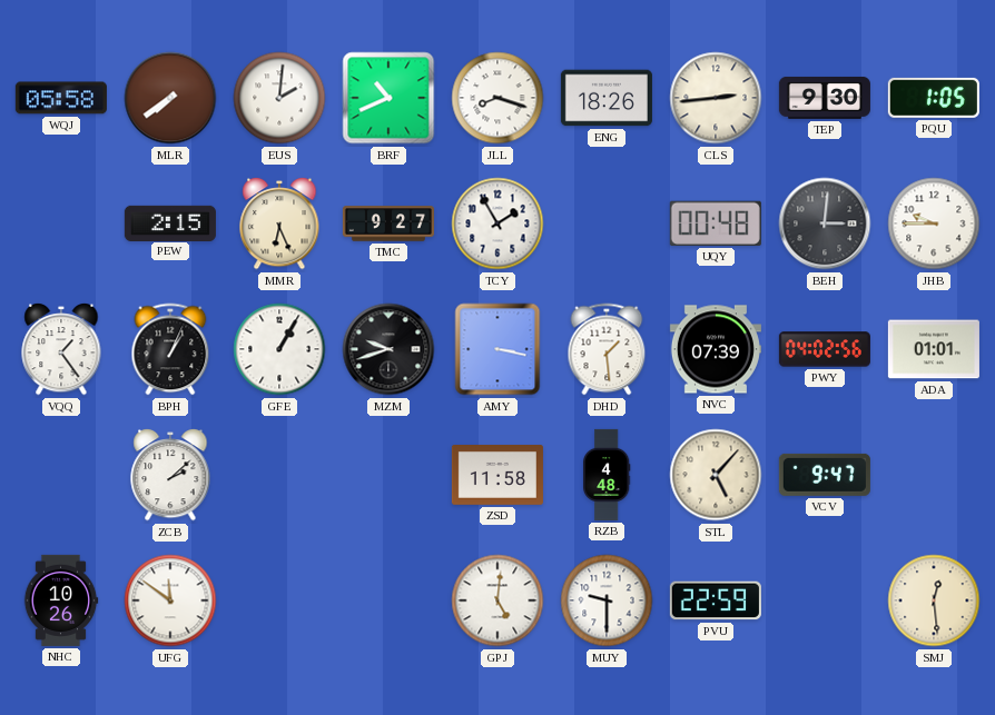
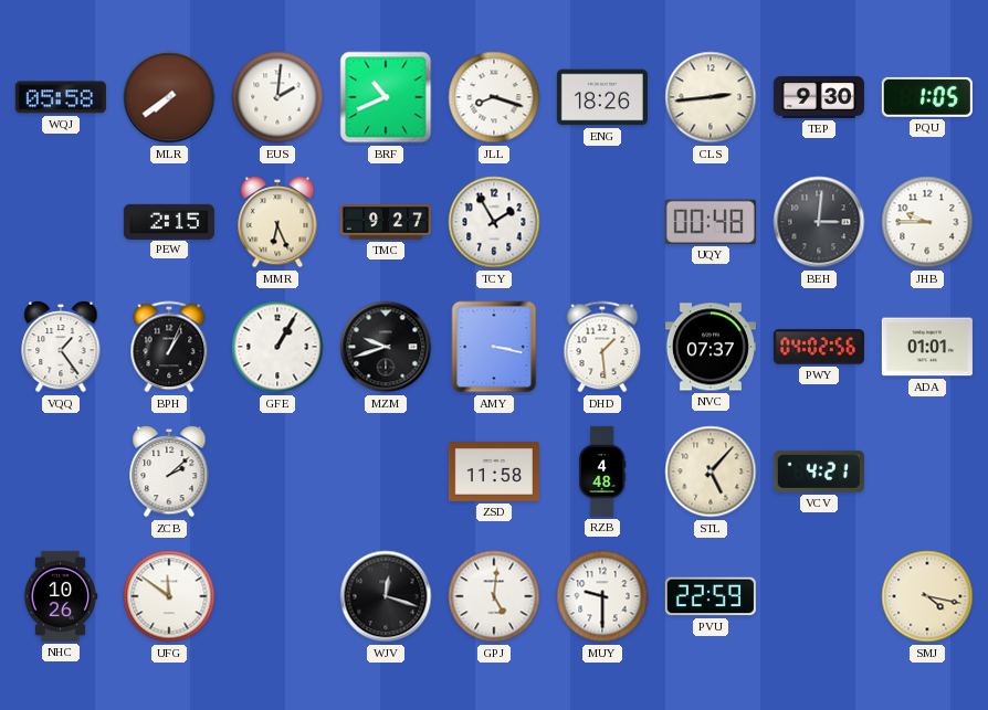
NVC: 07:39 -> 07:37 (711, 347)
VCV: 9:47 -> 4:21 (819, 471)
WJV: none -> 12:18 (386, 596)
SMJ: 12:29 -> 4:17 (927, 596)
